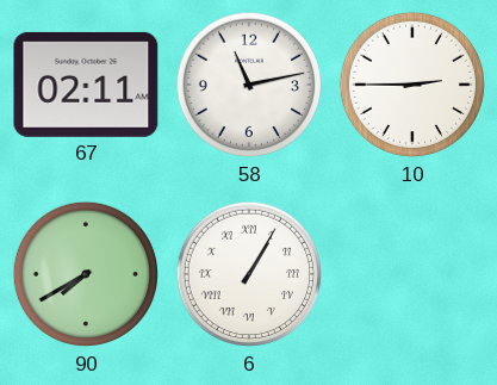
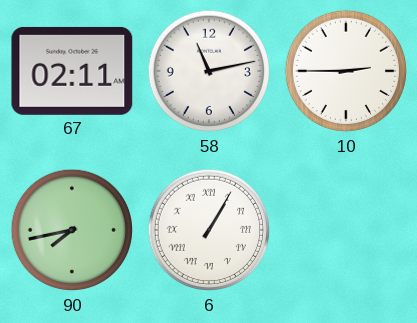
90: 7:40 -> 7:43 (72, 230)
